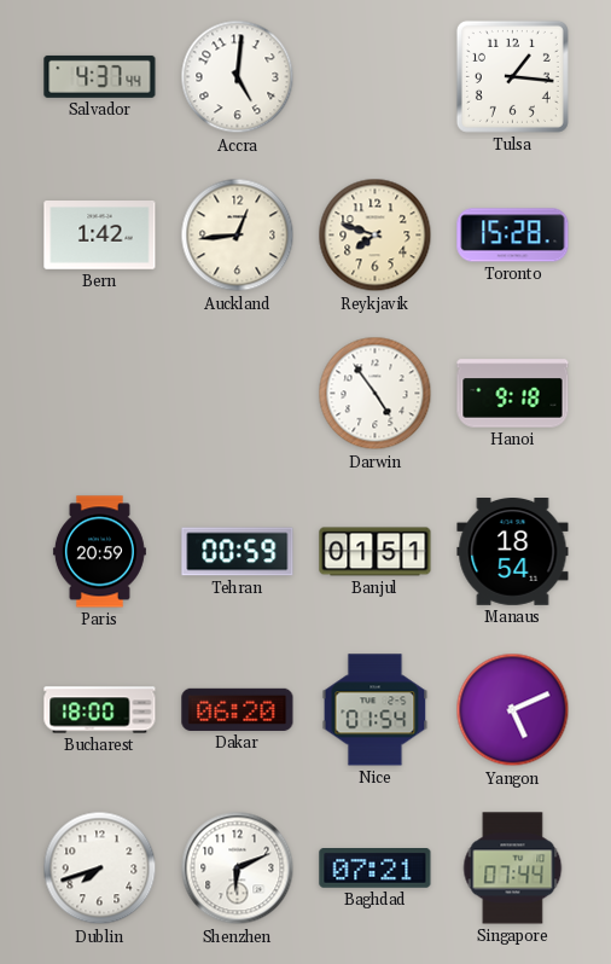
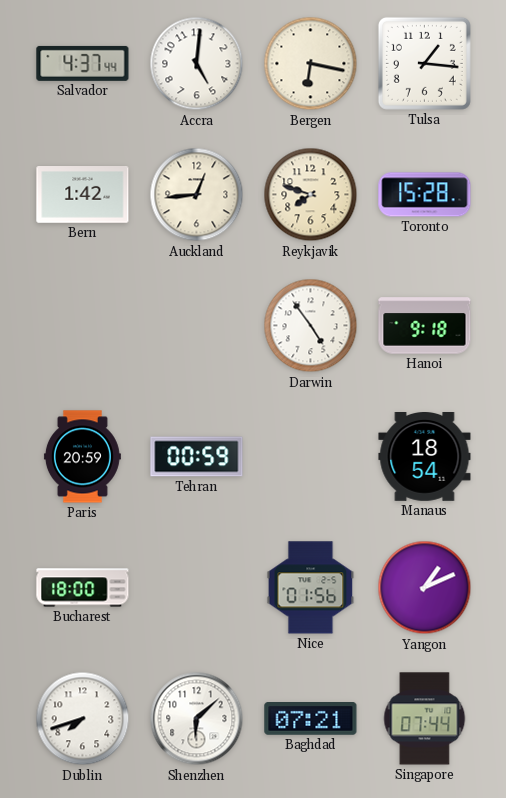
Bergen: none -> 6:17 (311, 64)
Banjul: 01:51 -> none (376, 552)
Dakar: 06:20 -> none (238, 709)
Nice: 01:54 -> 01:56 (311, 588)
Yangon: 5:11 -> 1:11 (425, 588)
Shenzhen: 6:11 -> 6:08 (197, 719)
